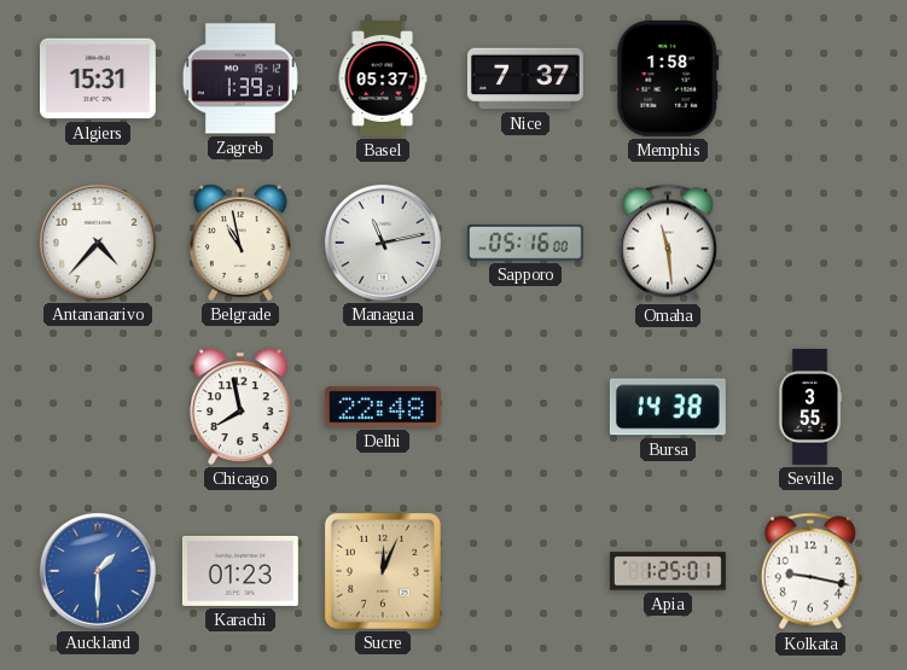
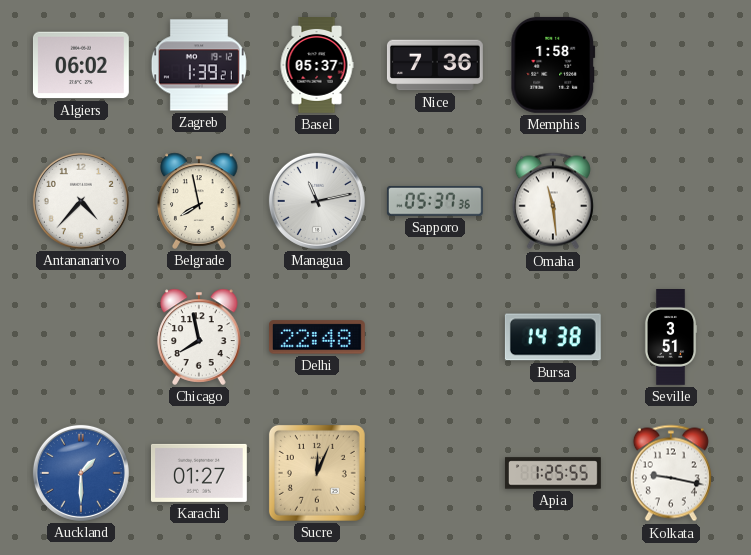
Algiers: 15:31 -> 06:02 (81, 65)
Nice: 7:37 -> 7:36 (435, 65)
Belgrade: 10:58 -> 7:58 (199, 201)
Sapporo: 05:16 -> 05:37 (435, 201)
Seville: 3:55 -> 3:51 (671, 338)
Karachi: 01:23 -> 01:27 (199, 473)
Apia: 1:25:01 -> 1:25:55 (553, 473)
